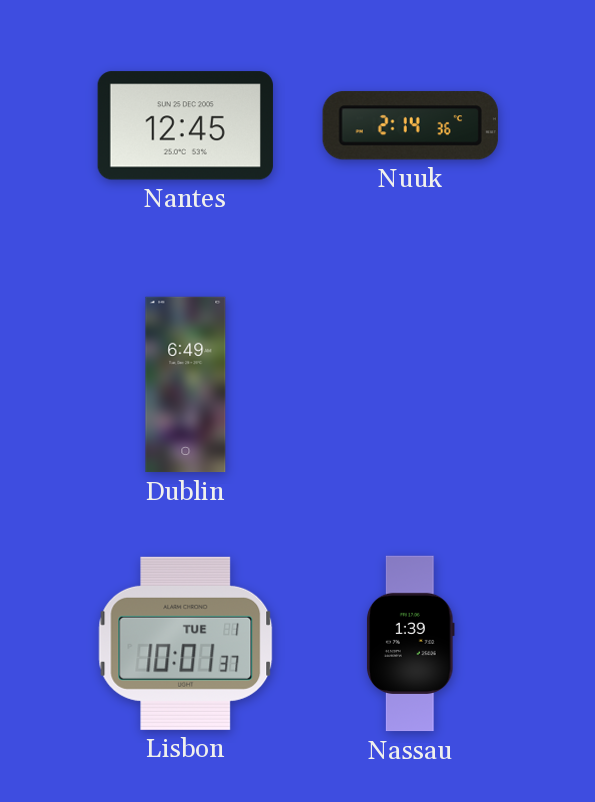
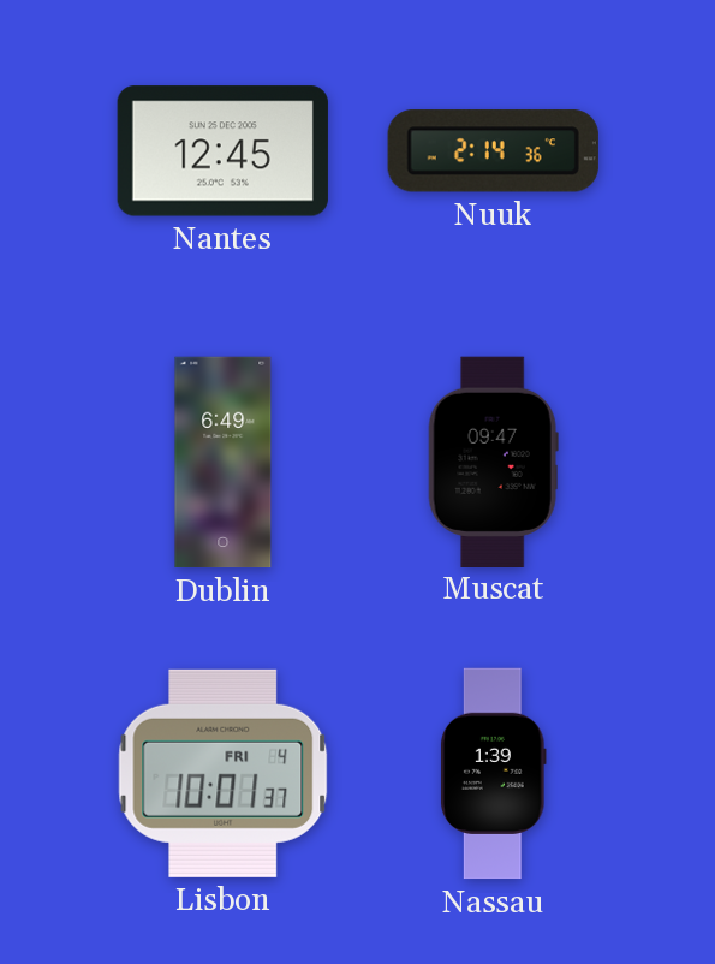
Muscat: none -> 09:47 (493, 462)
Lisbon date: TUE 1 -> FRI 4 (224, 773)
